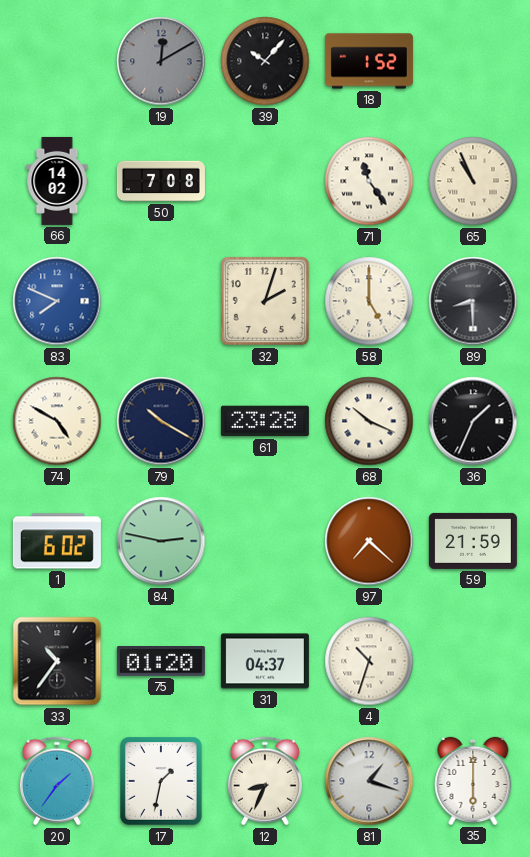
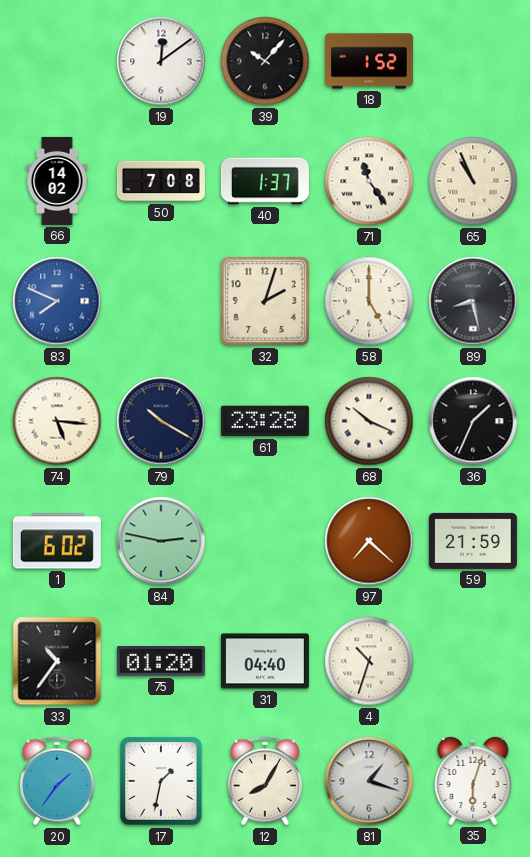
19: 12:10 -> 12:09 (161, 61)
19 dial: grey -> white (161, 61)
40: none -> 1:37 (265, 181)
89: 8:30 -> 8:28 (473, 301)
74: 4:50 -> 5:16 (57, 421)
31: 04:37 -> 04:40 (265, 661)
12: 8:34 -> 8:05 (265, 781)
35: 6:00 -> 6:03 (473, 781)
